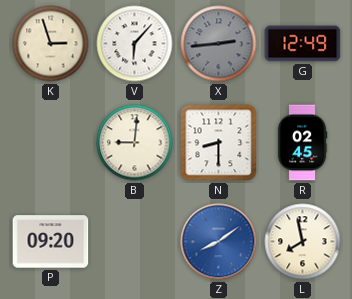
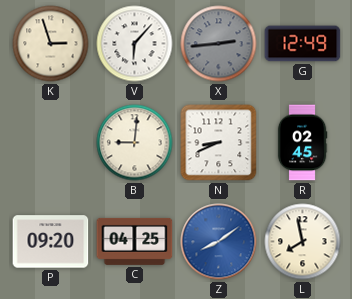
N: 8:30 -> 8:41 (219, 143)
C: none -> 04:25 (135, 241)
